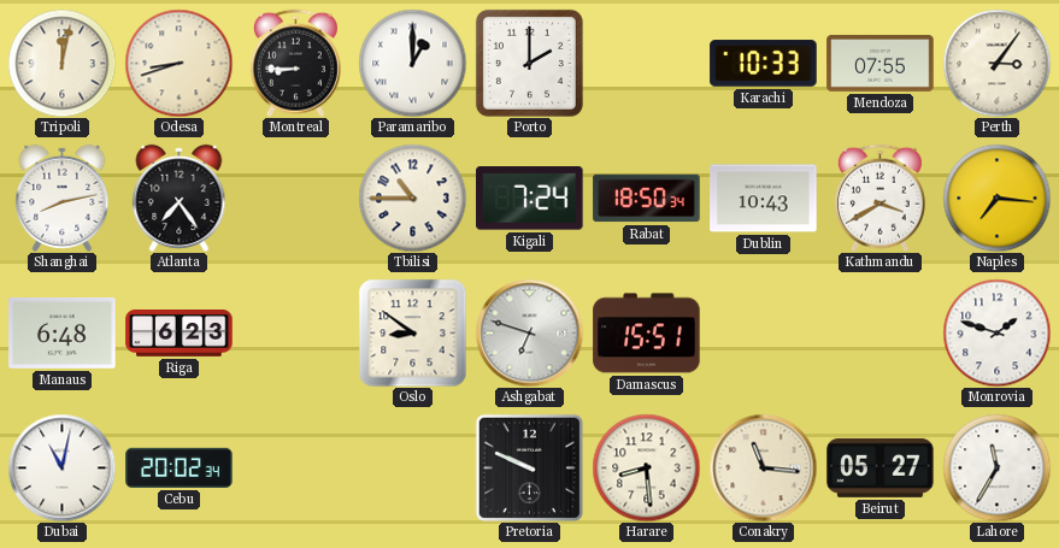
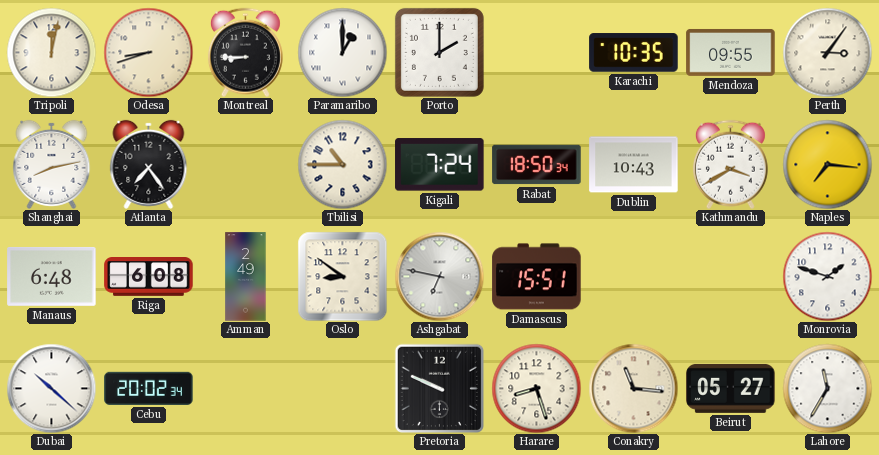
Karachi: 10:33 -> 10:35 (634, 53)
Mendoza: 07:55 -> 09:55 (731, 52)
Riga: 6:23 -> 6:08 (149, 277)
Amman: none -> 2:49 (246, 277)
Ashgabat: 6:48 -> 6:47 (439, 276)
Dubai: 11:02 -> 10:22 (51, 388)
Harare: 8:29 -> 8:27 (536, 388)
